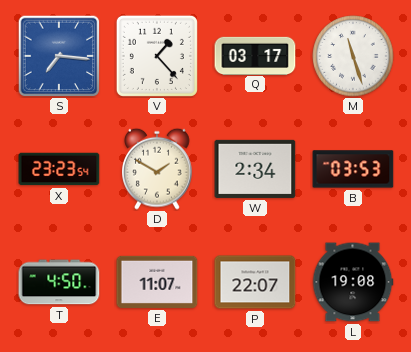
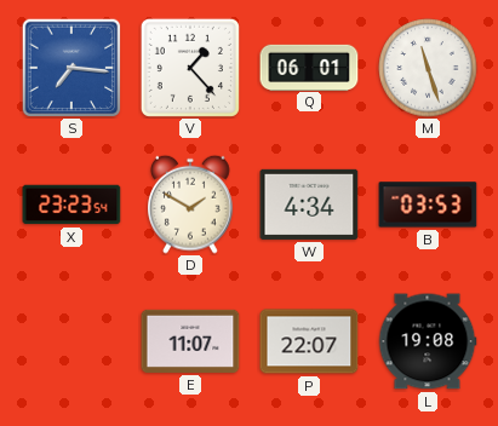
Q: 03:17 -> 06:01 (309, 67)
W: 2:34 -> 4:34 (309, 205)
T: 4:50 -> none (59, 282)
